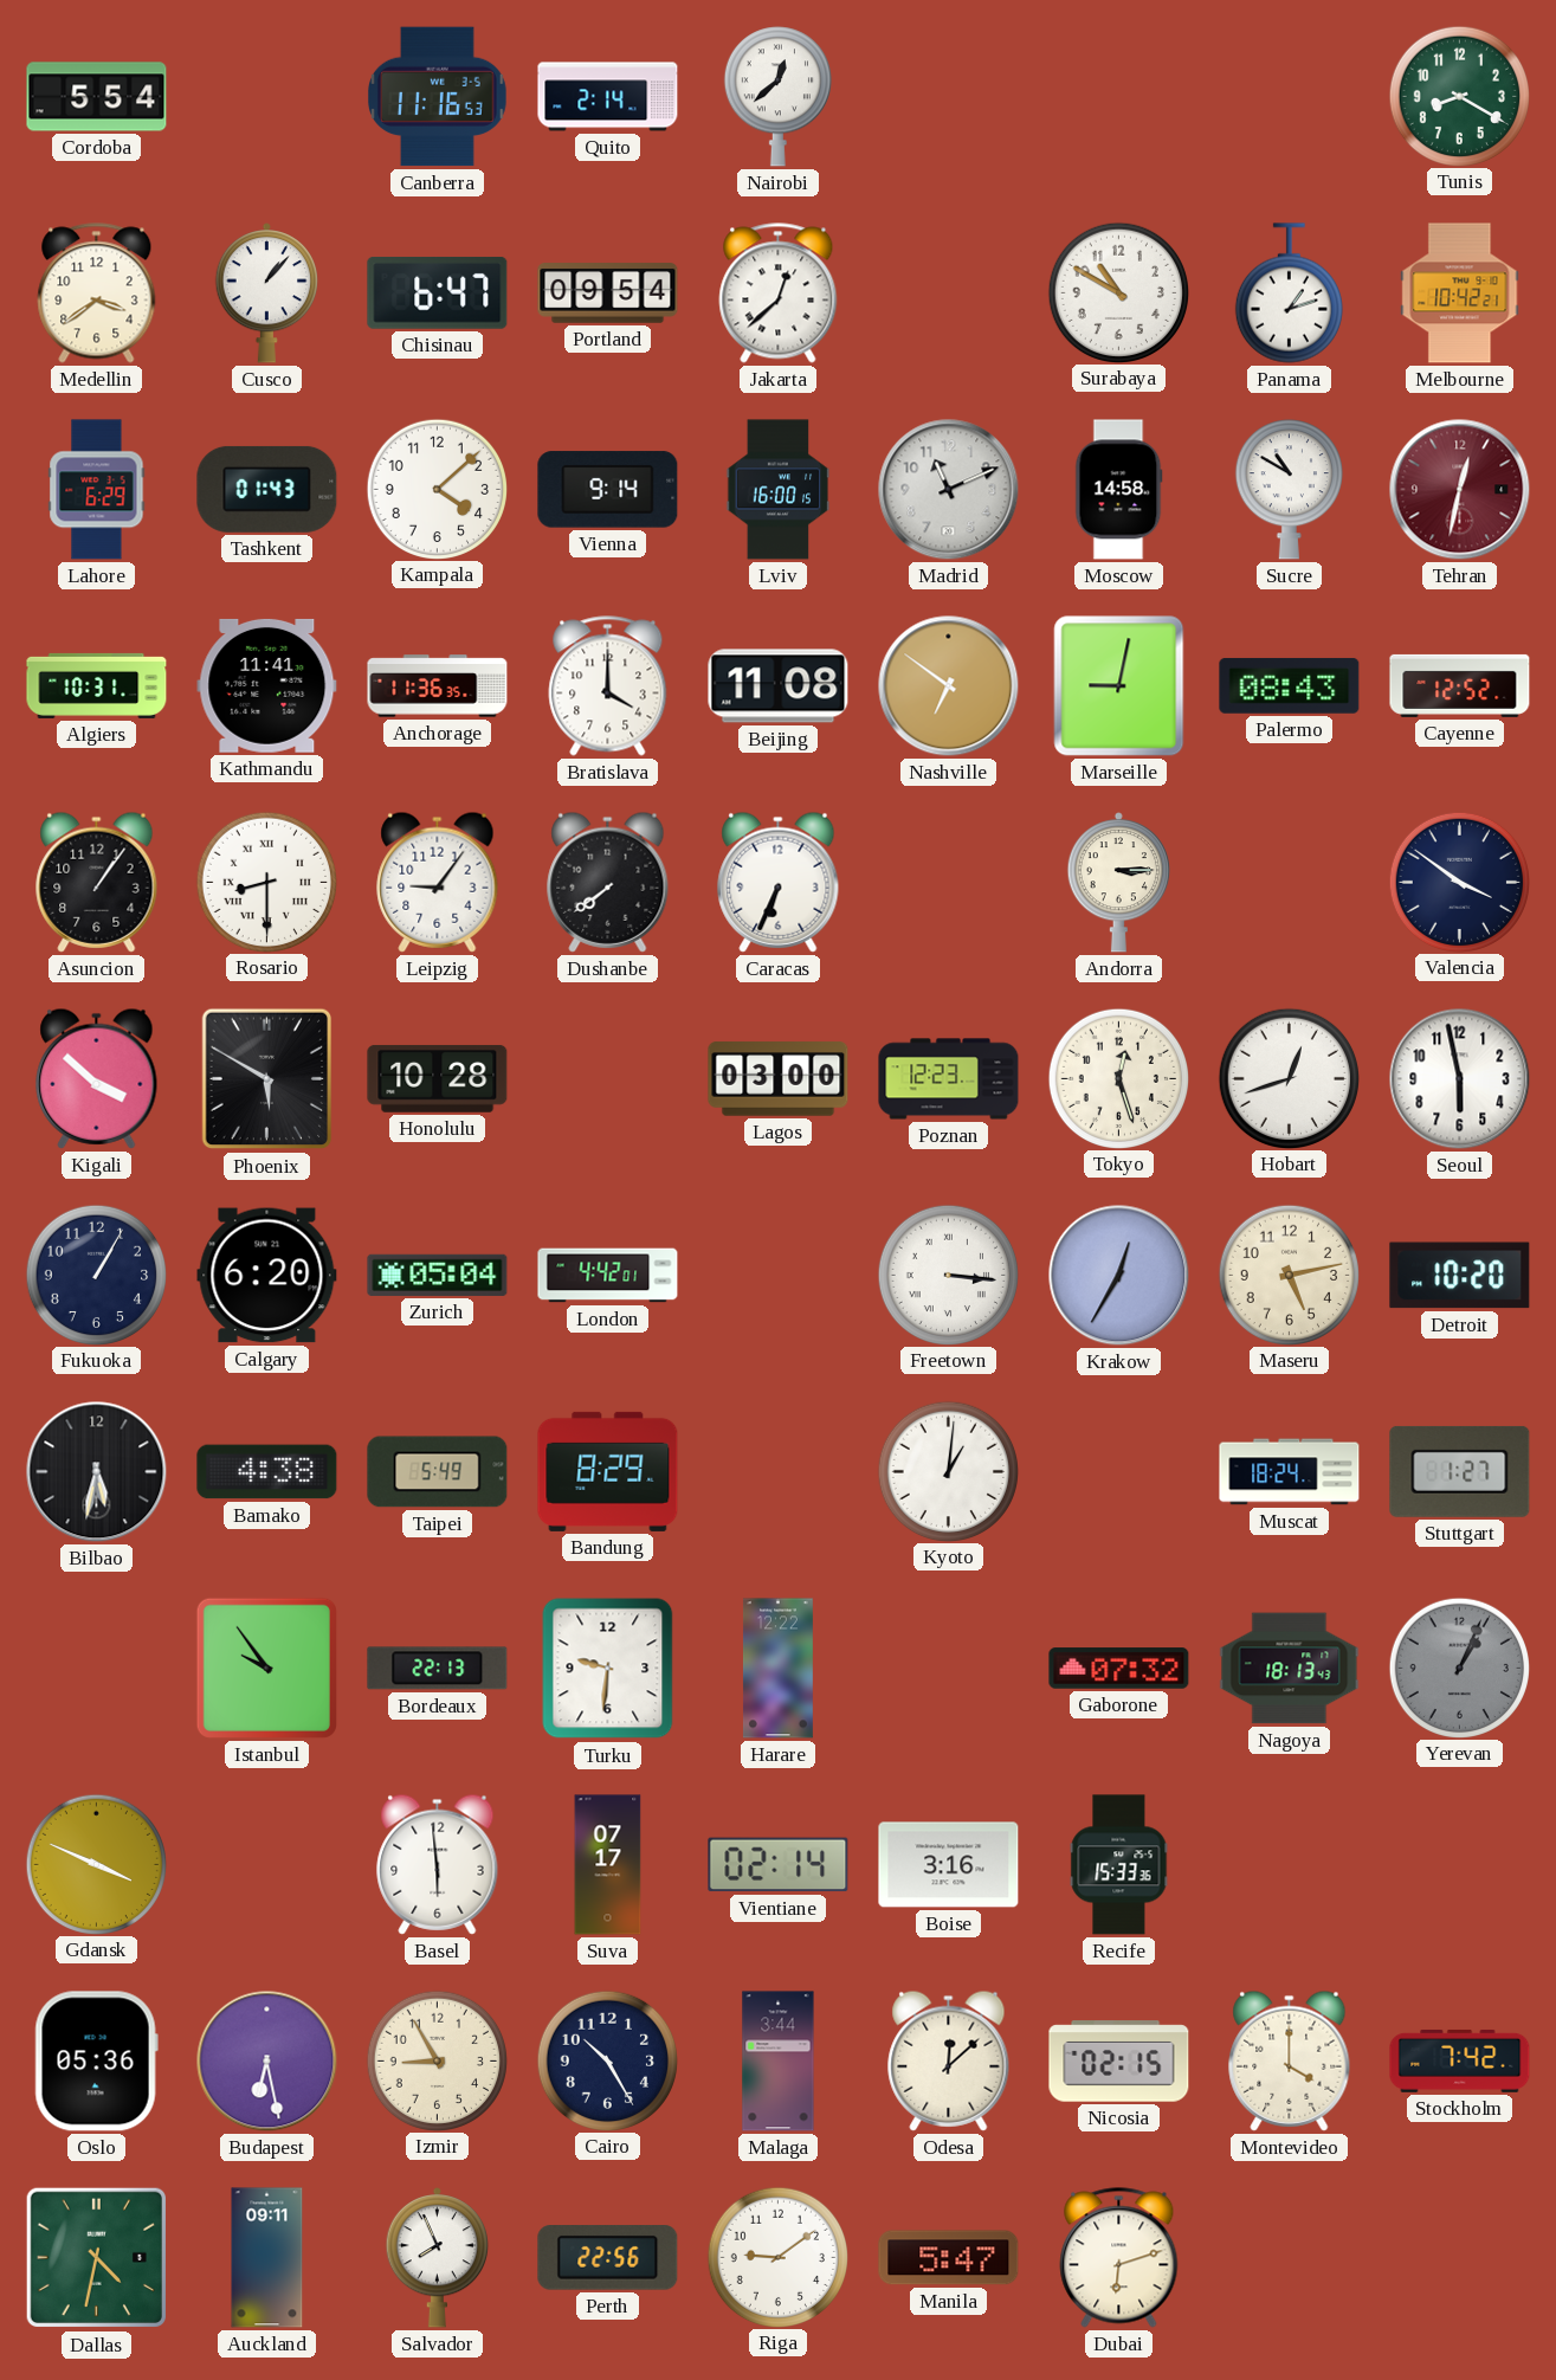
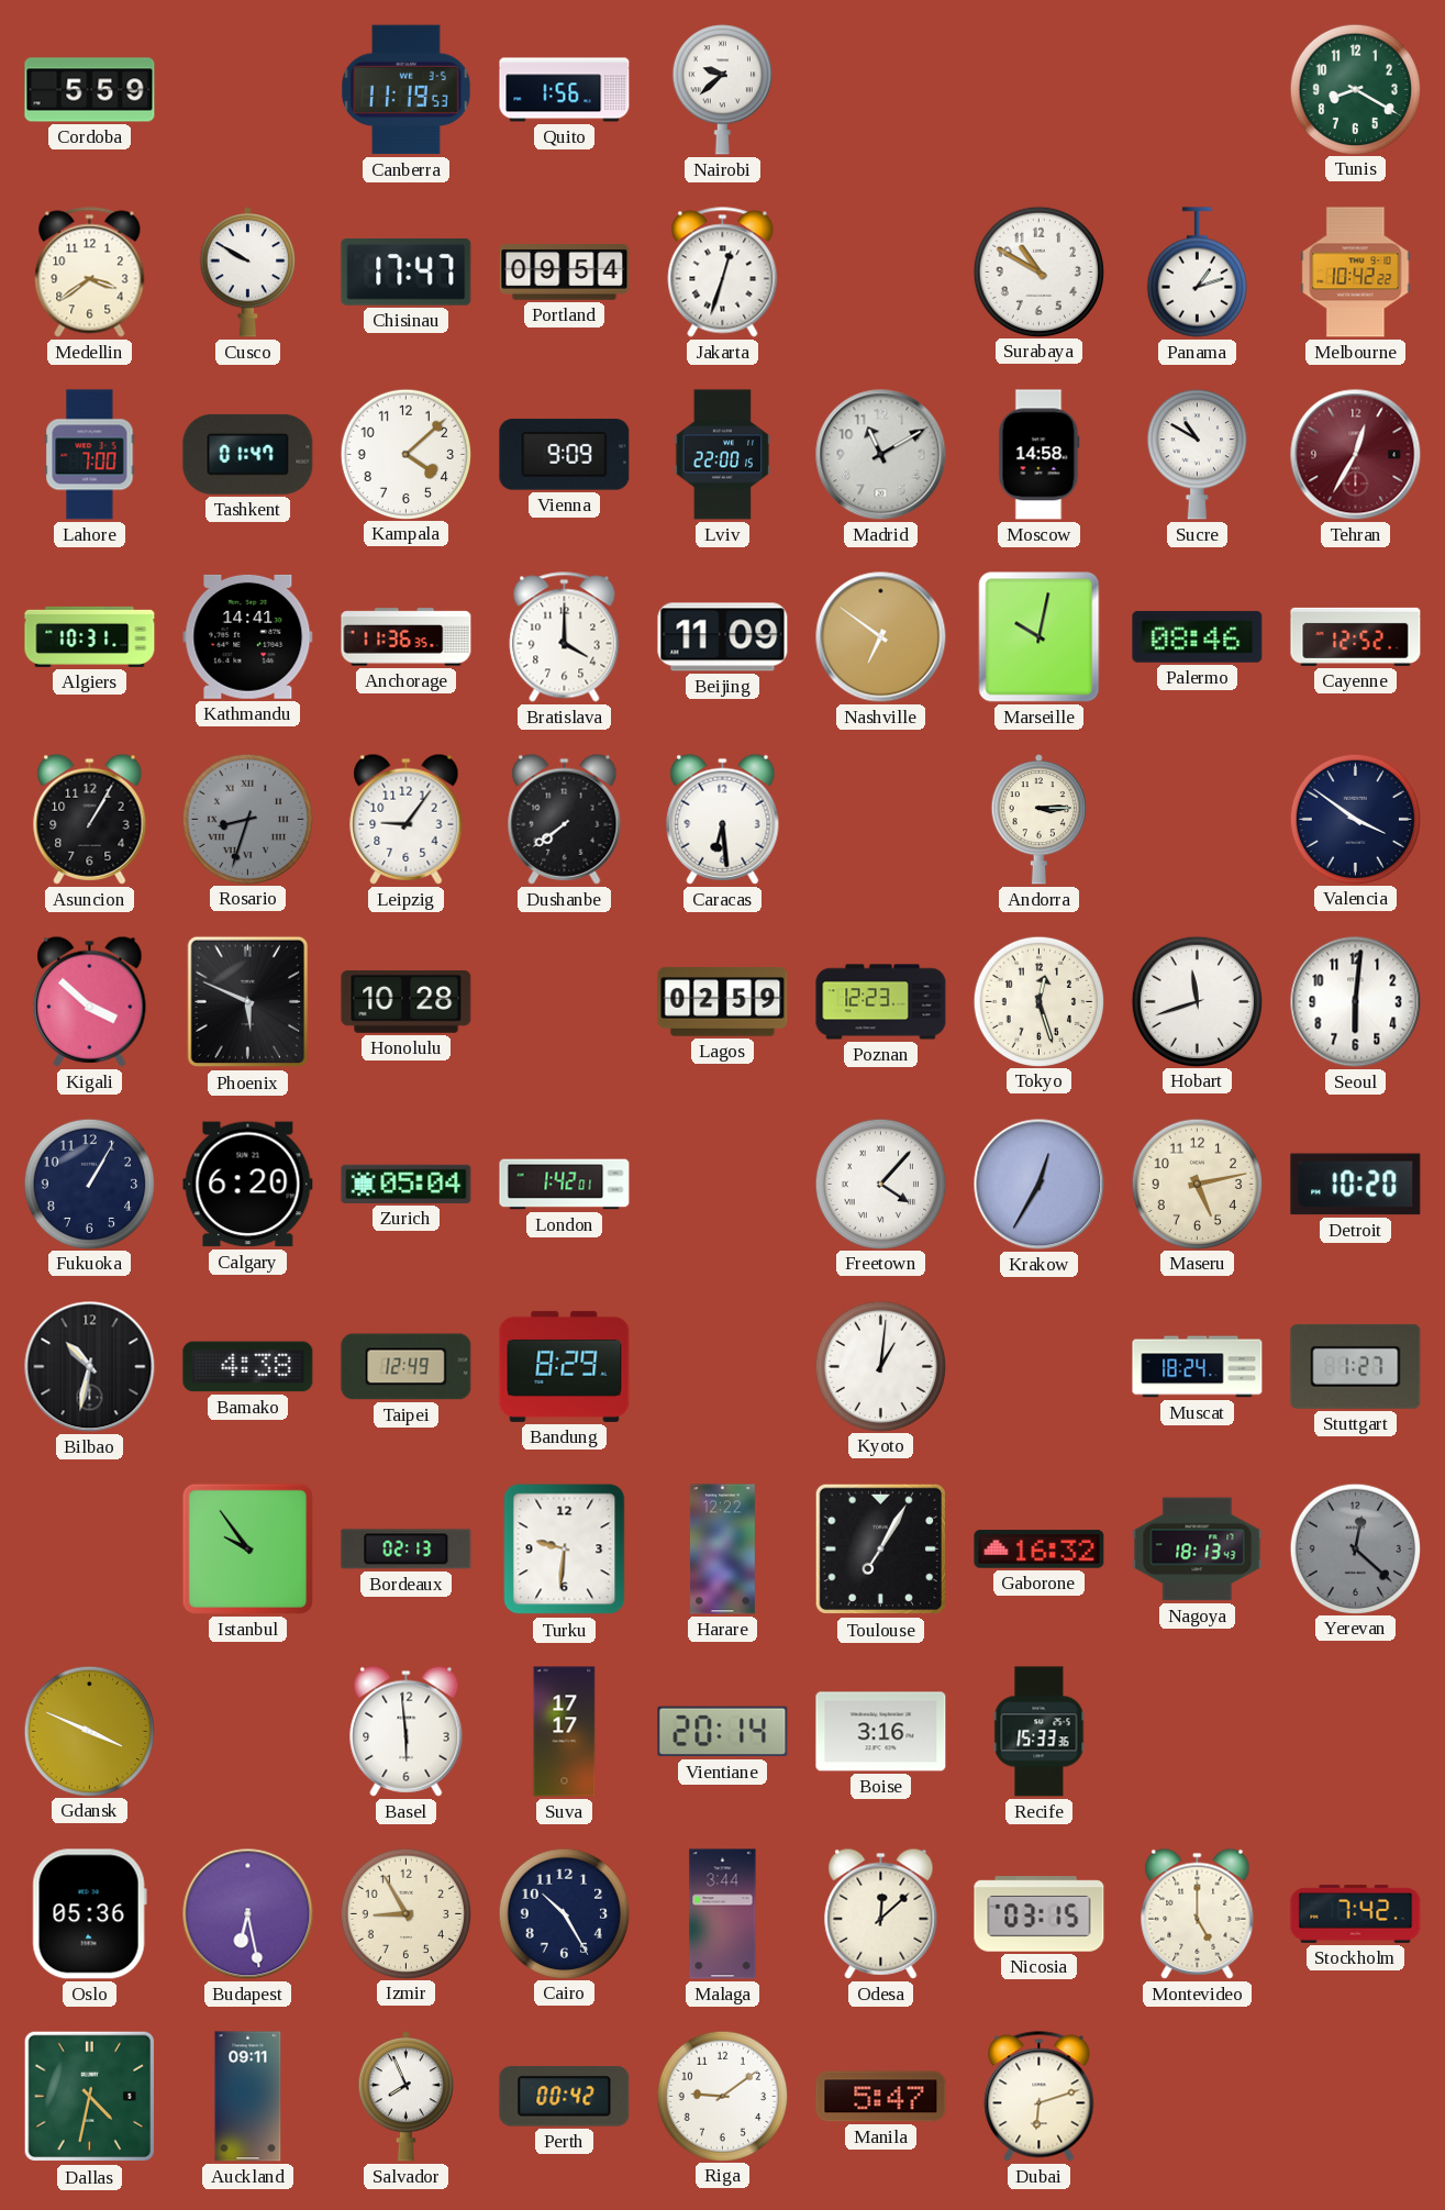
Cordoba: 5:54 -> 5:59 (90, 90)
Canberra: 11:16 -> 11:19 (407, 90)
Quito: 2:14 -> 1:56 (565, 90)
Nairobi: 12:38 -> 9:38 (722, 90)
Cusco: 1:07 -> 9:50 (247, 273)
Chisinau: 6:47 -> 17:47 (407, 271)
Jakarta: 12:38 -> 12:33 (723, 273)
Melbourne: 10:42:21 -> 10:42:22 (1356, 273)
Lahore: 6:29 -> 7:00 (90, 455)
Tashkent: 01:43 -> 01:47 (248, 454)
Vienna: 9:14 -> 9:09 (565, 455)
Lviv: 16:00 -> 22:00 (723, 455)
Madrid: 11:11 -> 11:10 (881, 455)
Tehran: 12:32 -> 12:35 (1356, 455)
Kathmandu: 11:41 -> 14:41 (248, 636)
Beijing: 11:08 -> 11:09 (723, 637)
Marseille: 9:02 -> 10:02 (1040, 637)
Palermo: 08:43 -> 08:46 (1198, 636)
Asuncion: 1:06 -> 1:05 (90, 819)
Rosario: 8:30 -> 8:33 (247, 819)
Rosario dial: white -> grey (247, 819)
Caracas: 6:34 -> 6:29 (723, 819)
Phoenix: 5:50 -> 5:49 (248, 1002)
Lagos: 03:00 -> 02:59 (723, 1002)
Hobart: 12:42 -> 11:42 (1197, 1001)
Seoul: 5:58 -> 6:01 (1356, 1002)
London: 4:42 -> 1:42 (565, 1185)
Freetown: 3:16 -> 4:07 (880, 1184)
Bilbao: 5:32 -> 10:32 (90, 1367)
Taipei: 5:49 -> 12:49 (407, 1367)
Bordeaux: 22:13 -> 02:13 (407, 1550)
Toulouse: none -> 7:05 (881, 1550)
Gaborone: 07:32 -> 16:32 (1040, 1550)
Yerevan: 1:04 -> 12:22 (1355, 1548)
Suva: 07:17 -> 17:17 (565, 1732)
Vientiane: 02:14 -> 20:14 (723, 1732)
Nicosia: 02:15 -> 03:15 (1040, 1914)
Montevideo: 4:00 -> 5:00 (1198, 1913)
Perth: 22:56 -> 00:42 (565, 2097)
